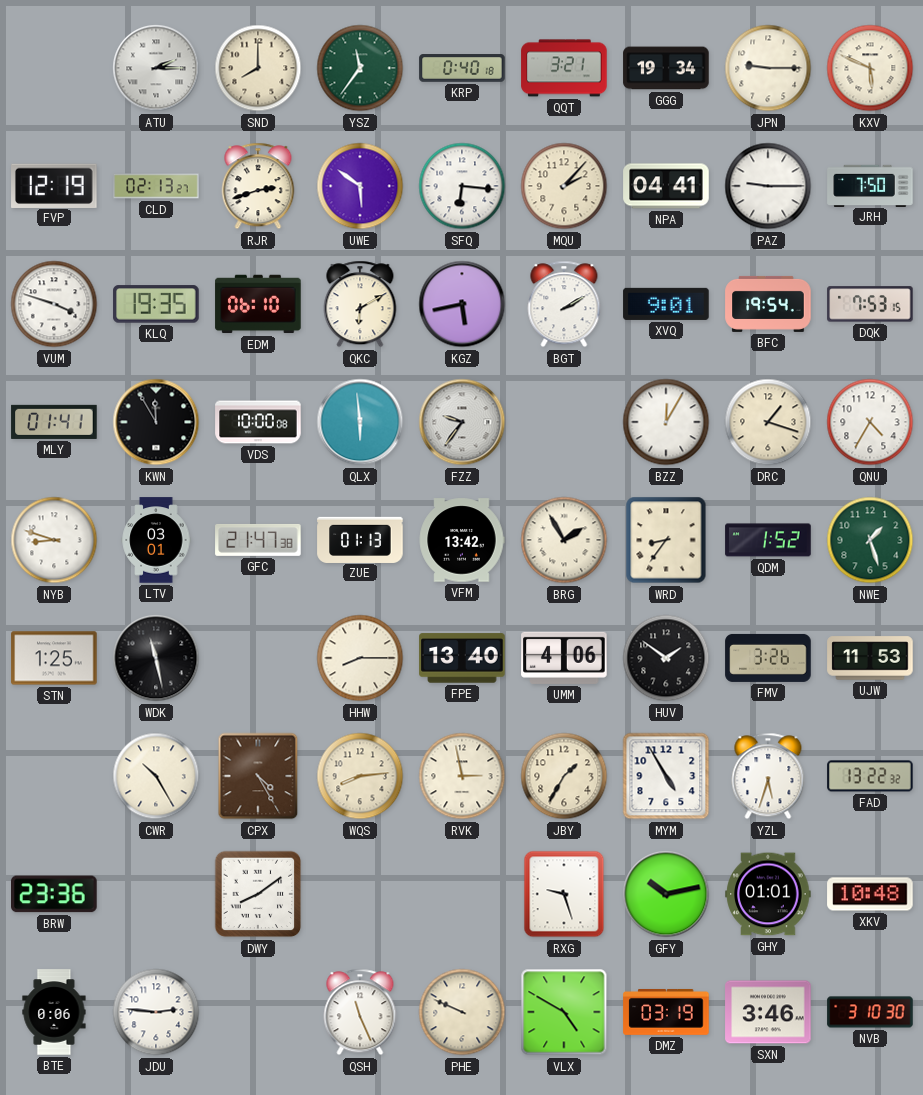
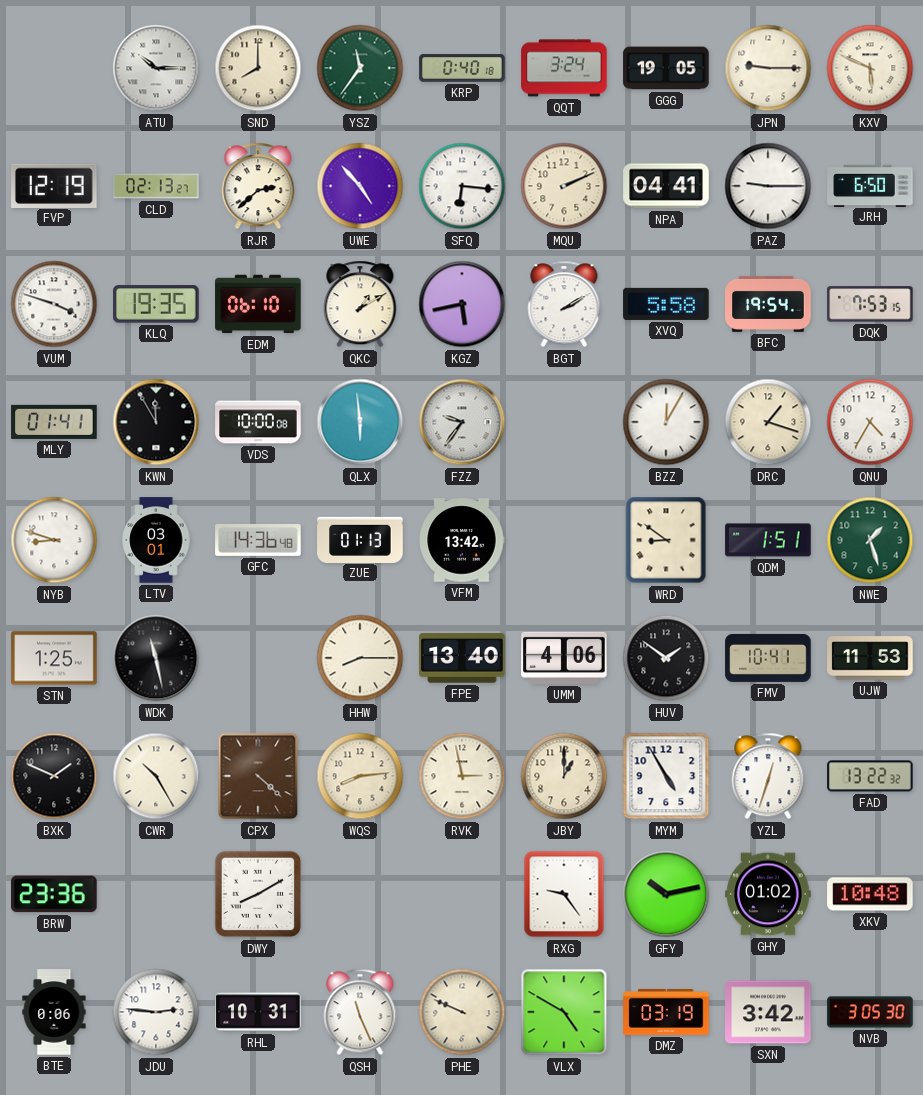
ATU: 2:15 -> 10:15 (156, 68)
QQT: 3:21 -> 3:24 (564, 68)
GGG: 19:34 -> 19:05 (666, 68)
RJR: 2:42 -> 2:38 (258, 186)
UWE: 5:51 -> 4:53 (360, 186)
MQU: 2:07 -> 2:11 (564, 186)
JRH: 7:50 -> 6:50 (870, 185)
QKC: 6:10 -> 1:10 (360, 304)
XVQ: 9:01 -> 5:58 (666, 304)
GFC: 21:47 -> 14:36 (258, 540)
BRG: 1:55 -> none (564, 540)
WRD: 8:36 -> 8:51 (666, 540)
QDM: 1:52 -> 1:51 (768, 540)
FMV: 3:26 -> 10:41 (768, 658)
BXK: none -> 1:49 (54, 776)
CPX: 4:25 -> 4:22 (258, 776)
JBY: 1:35 -> 1:00 (564, 776)
YZL: 5:33 -> 12:33 (768, 776)
DWY: 8:09 -> 8:10 (258, 894)
RXG: 9:27 -> 9:24 (564, 894)
GHY: 01:01 -> 01:02 (768, 894)
RHL: none -> 10:31 (258, 1012)
SXN: 3:46 -> 3:42 (768, 1012)
NVB: 3:10 -> 3:05 (870, 1012)
